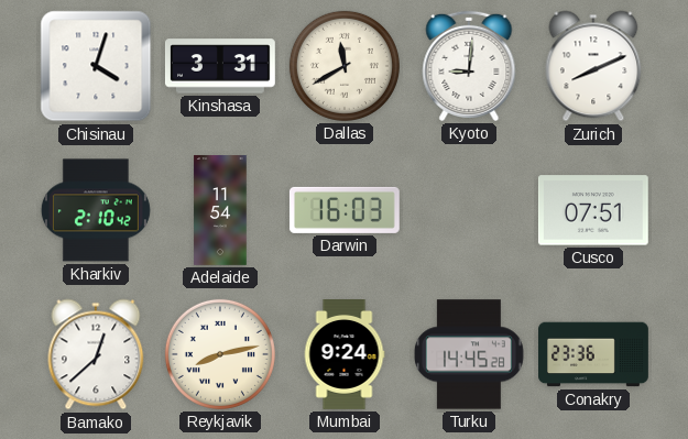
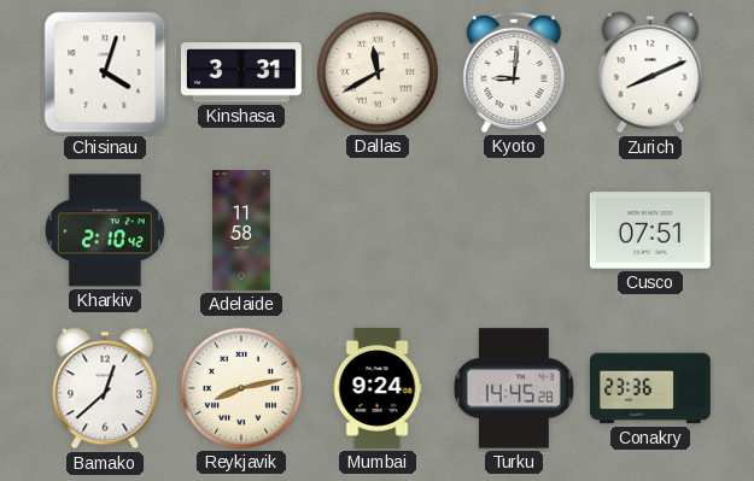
Adelaide: 11:54 -> 11:58 (241, 231)
Darwin: 16:03 -> none (345, 210)
